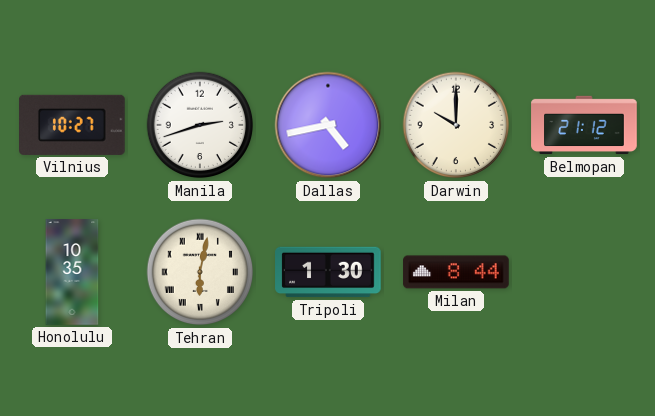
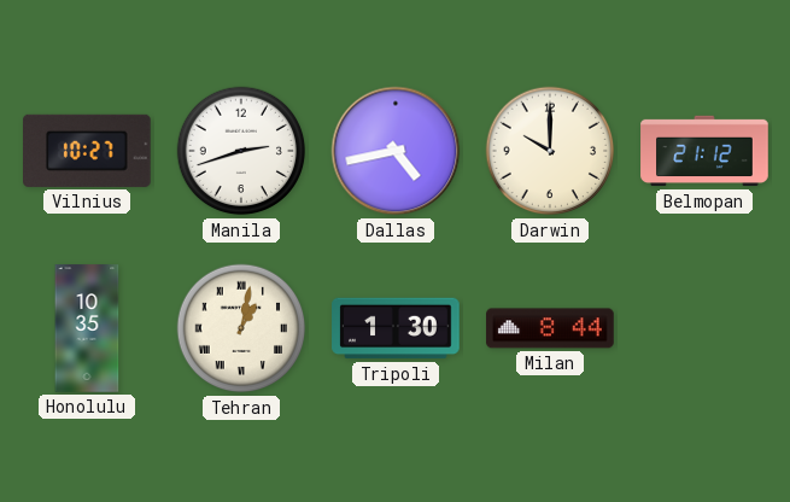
Tehran: 6:02 -> 1:02 (241, 328)
